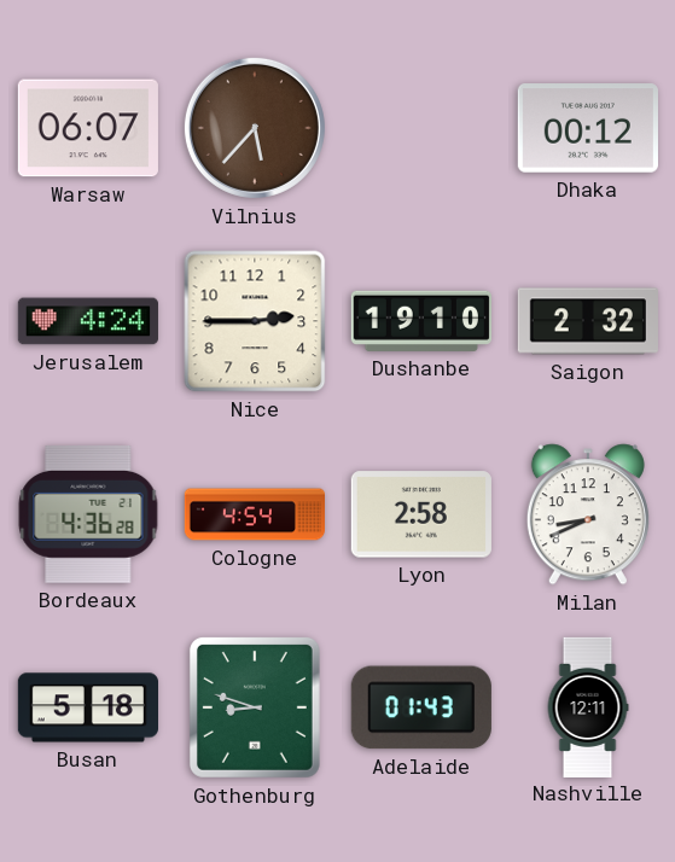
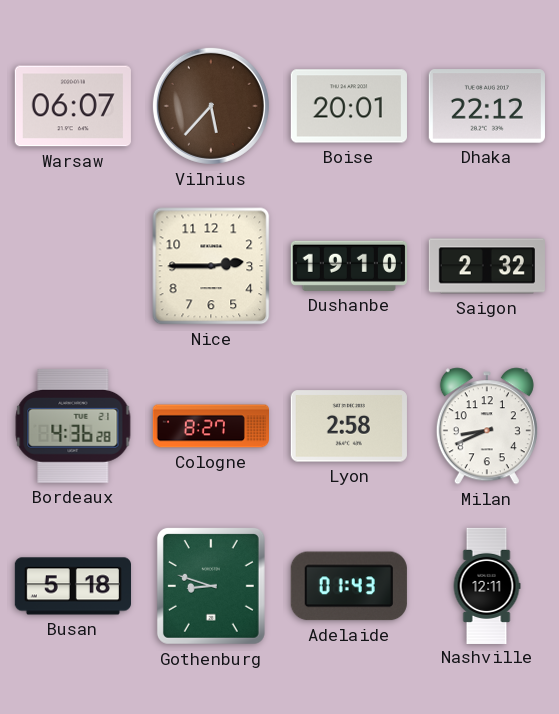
Boise: none -> 20:01 (349, 106)
Dhaka: 00:12 -> 22:12 (487, 106)
Jerusalem: 4:24 -> none (88, 321)
Cologne: 4:54 -> 8:27 (210, 426)
